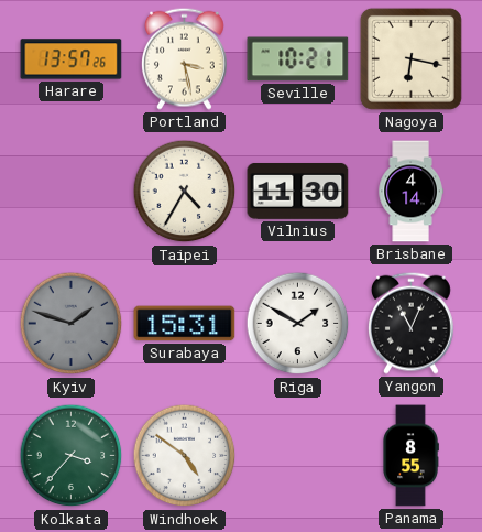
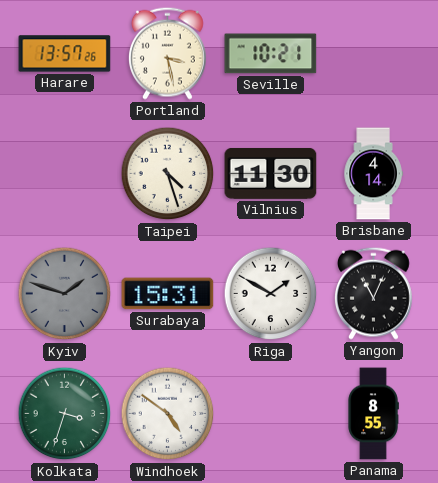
Nagoya: 6:17 -> none (410, 58)
Taipei: 4:35 -> 4:27 (168, 174)
Kolkata: 3:37 -> 3:33 (65, 414)
